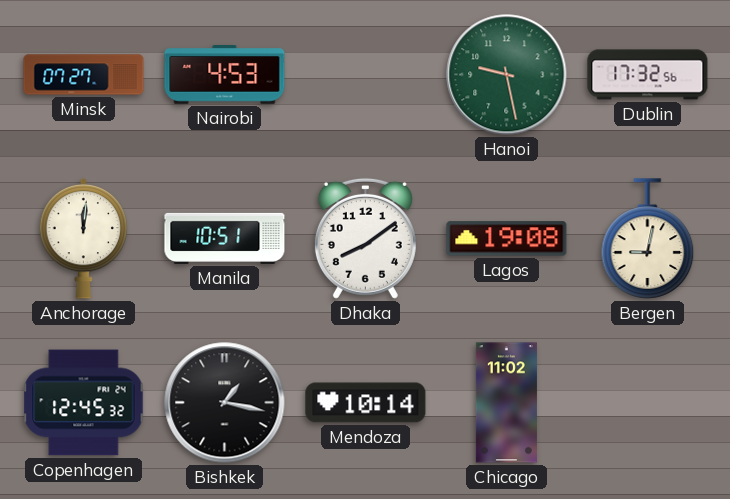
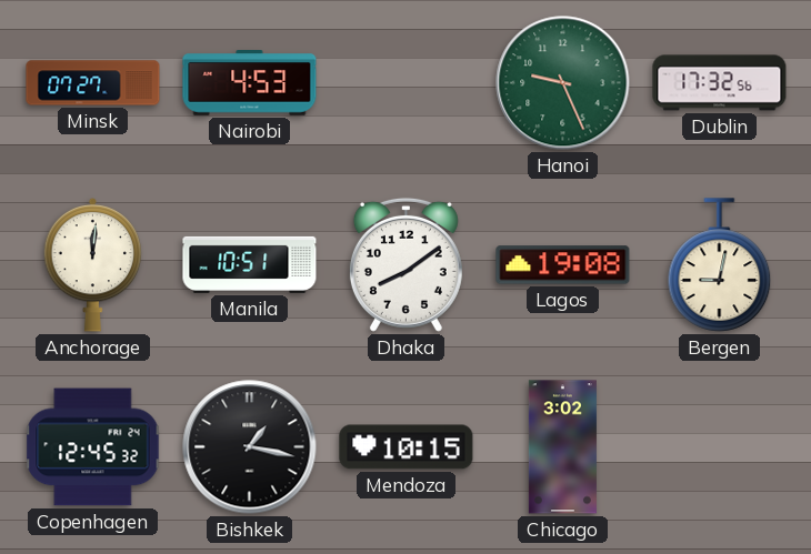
Hanoi: 9:28 -> 9:26 (563, 83)
Mendoza: 10:14 -> 10:15 (407, 447)
Chicago: 11:02 -> 3:02 (562, 447)
